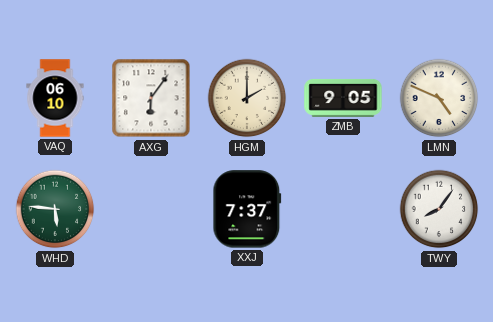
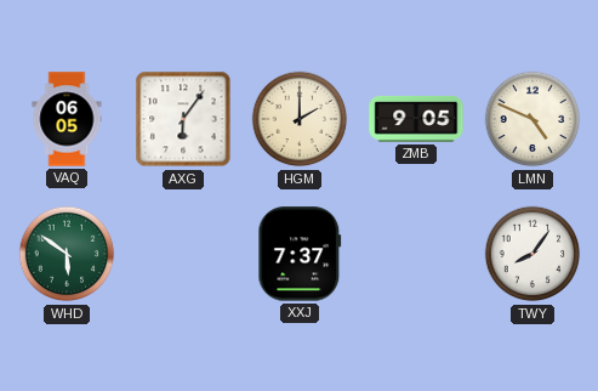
VAQ: 06:10 -> 06:05 (67, 119)
WHD: 5:46 -> 5:51 (67, 254)
